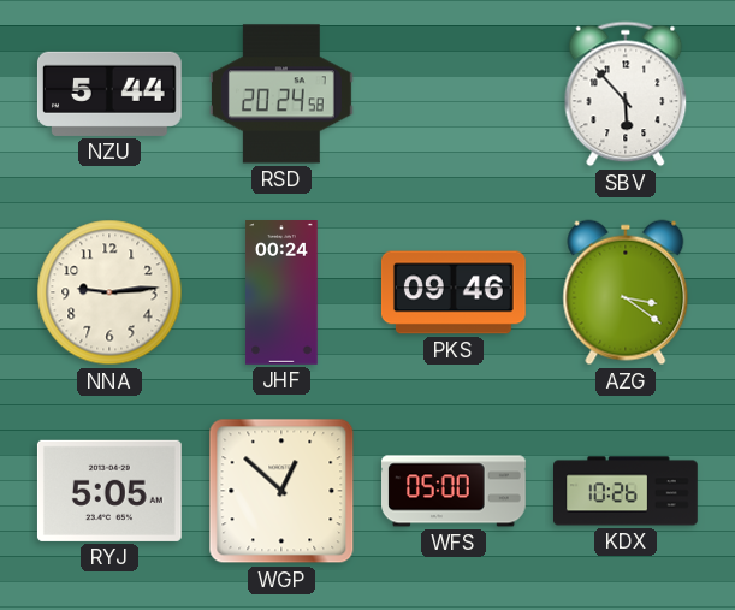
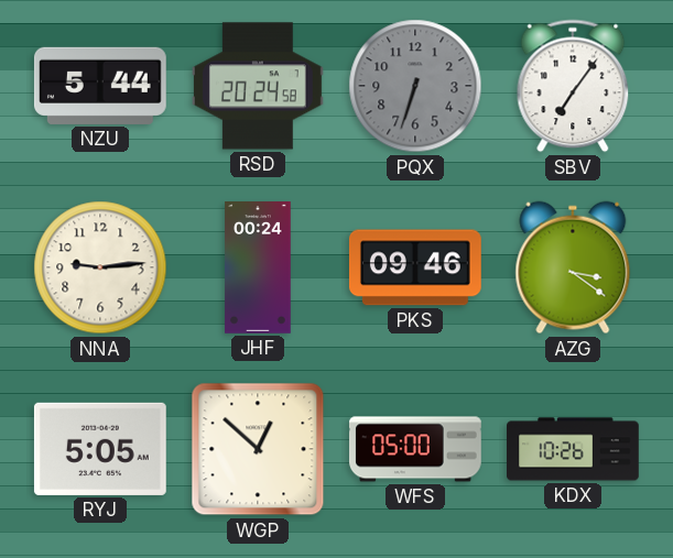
PQX: none -> 6:33 (415, 86)
SBV: 5:53 -> 7:06 (573, 86)
